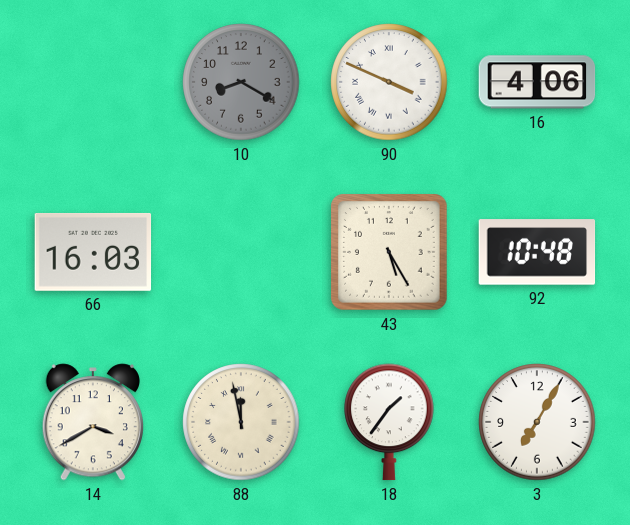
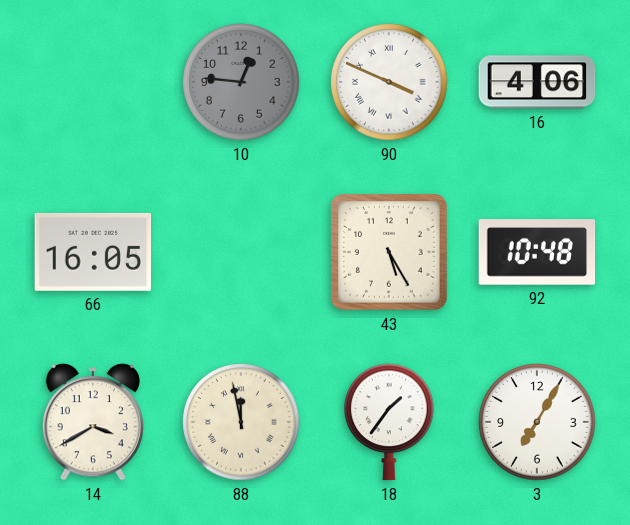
10: 8:20 -> 12:46 (241, 82)
66: 16:03 -> 16:05 (93, 252)
